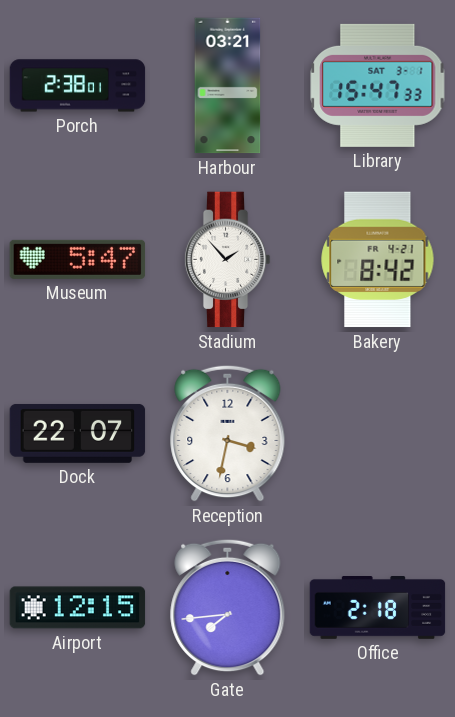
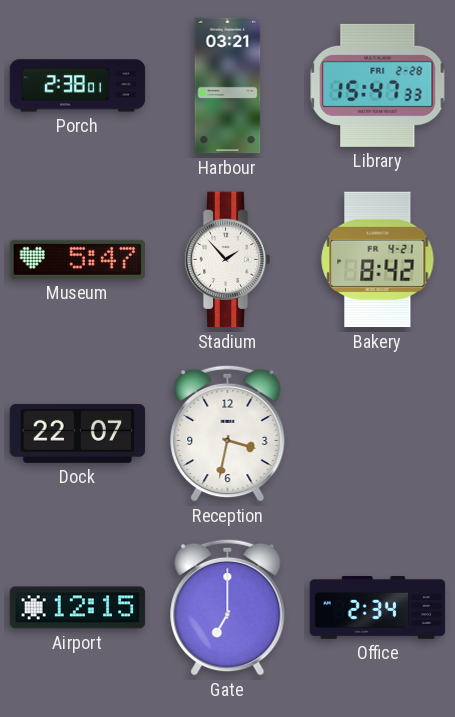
Library date: SAT 3-1 -> FRI 2-28 (378, 85)
Gate: 7:44 -> 7:00 (228, 607)
Office: 2:18 -> 2:34 (378, 608)
